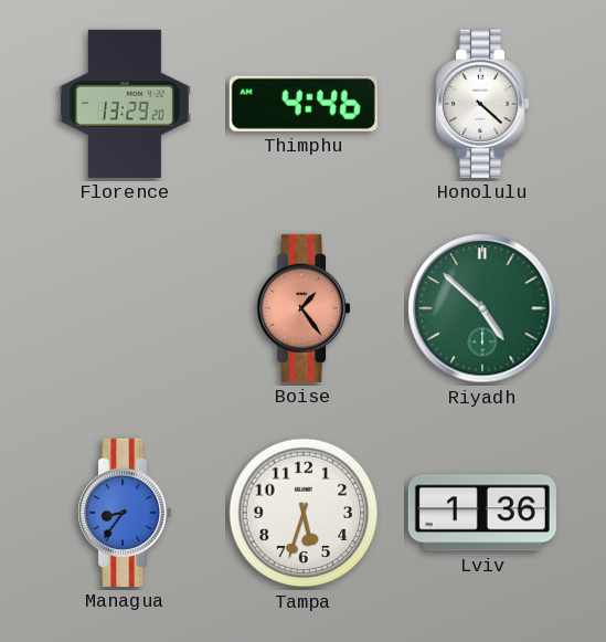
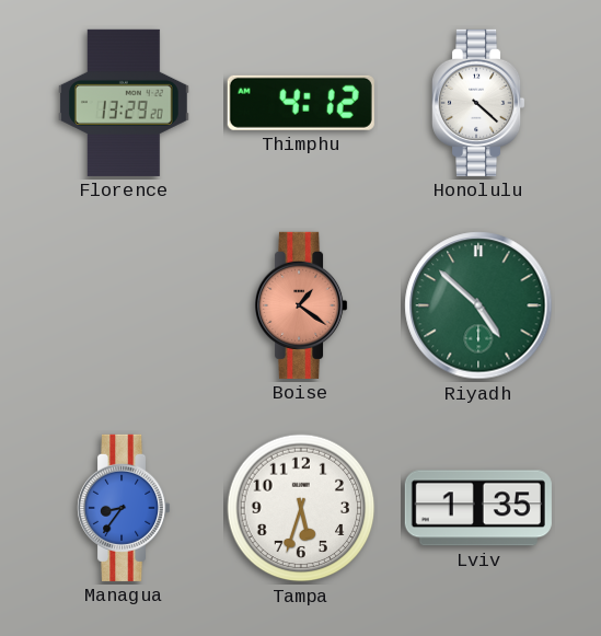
Thimphu: 4:46 -> 4:12 (301, 103)
Boise: 1:24 -> 1:21 (302, 305)
Lviv: 1:36 -> 1:35 (478, 508)
